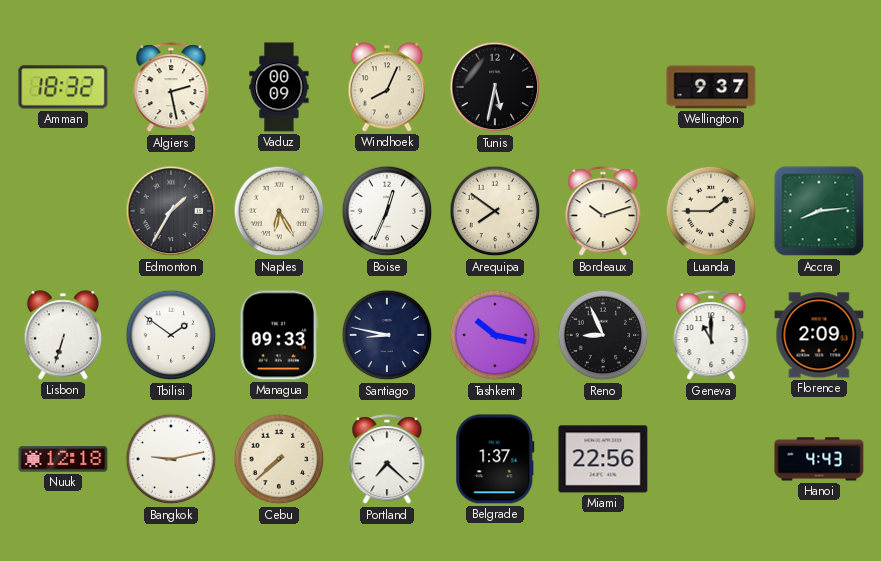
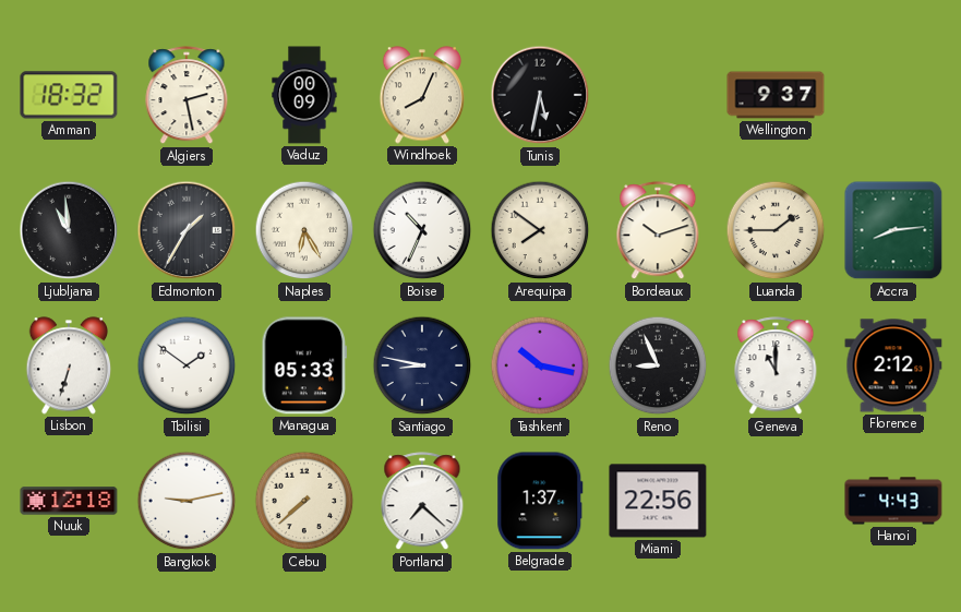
Ljubljana: none -> 10:59 (69, 230)
Boise: 12:34 -> 10:34 (422, 230)
Managua: 09:33 -> 05:33 (303, 365)
Florence: 2:09 -> 2:12 (893, 365)
